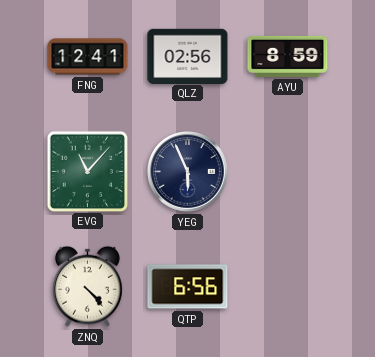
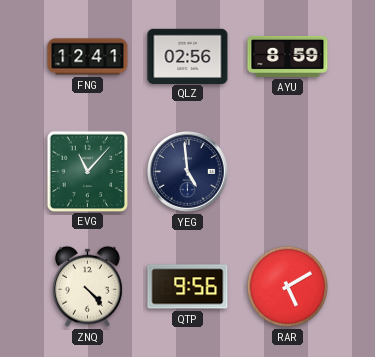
YEG: 5:56 -> 4:59 (188, 172)
QTP: 6:56 -> 9:56 (188, 287)
RAR: none -> 5:10 (287, 286)
